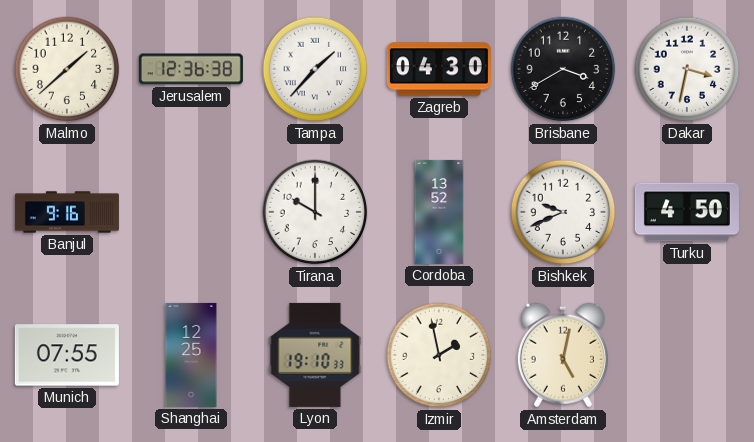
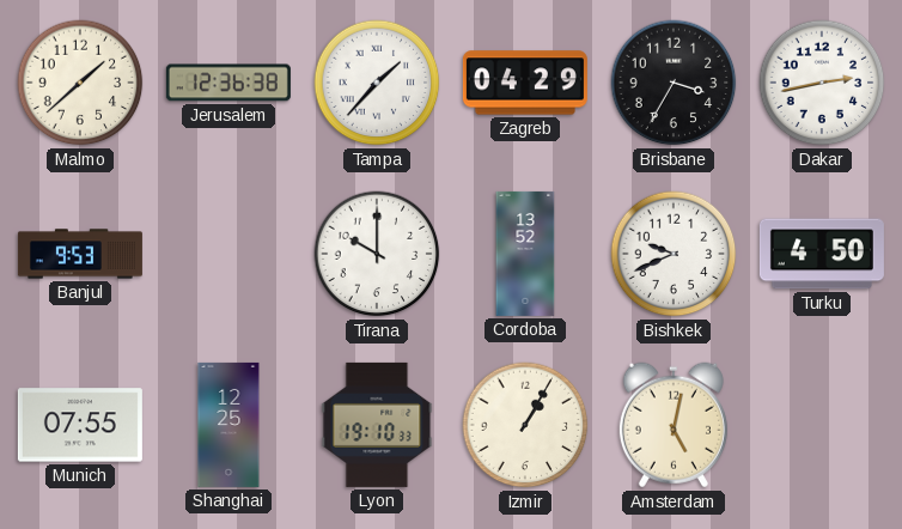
Zagreb: 04:30 -> 04:29 (525, 83)
Brisbane: 3:40 -> 3:35 (674, 83)
Dakar: 3:32 -> 2:43 (822, 83)
Banjul: 9:16 -> 9:53 (80, 254)
Izmir: 1:58 -> 1:05 (525, 425)
